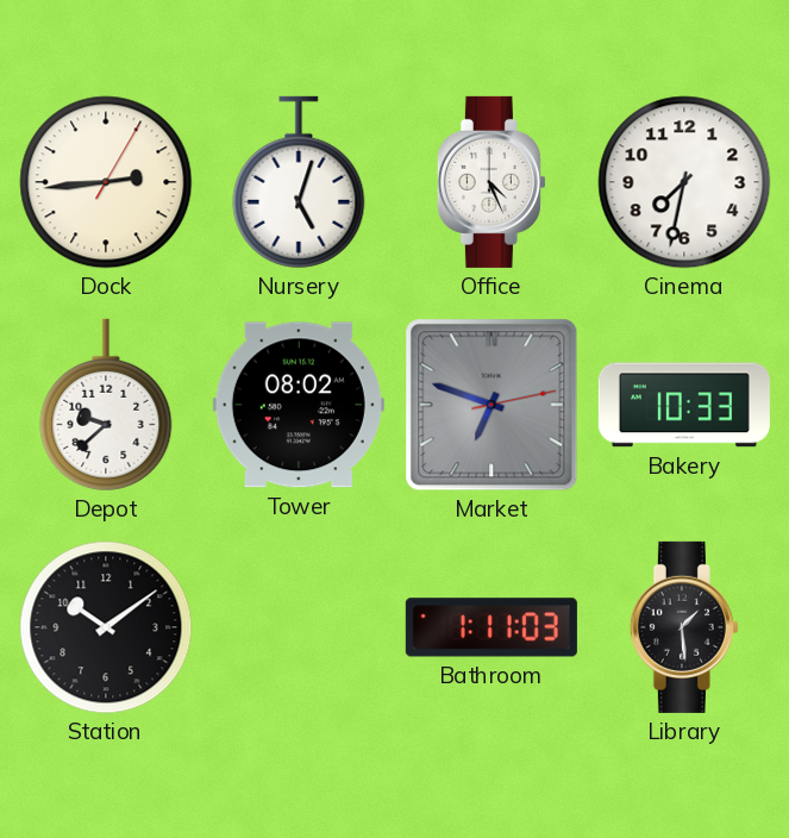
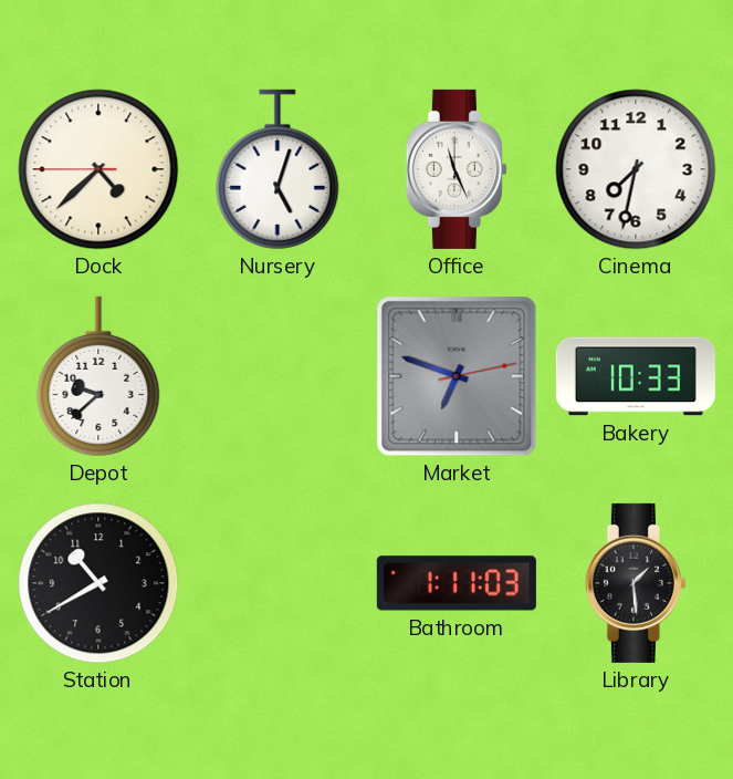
Dock: 2:44 -> 4:37 (98, 169)
Office: 4:26 -> 11:26 (457, 169)
Tower: 08:02 -> none (299, 405)
Station: 10:09 -> 10:40 (98, 583)
